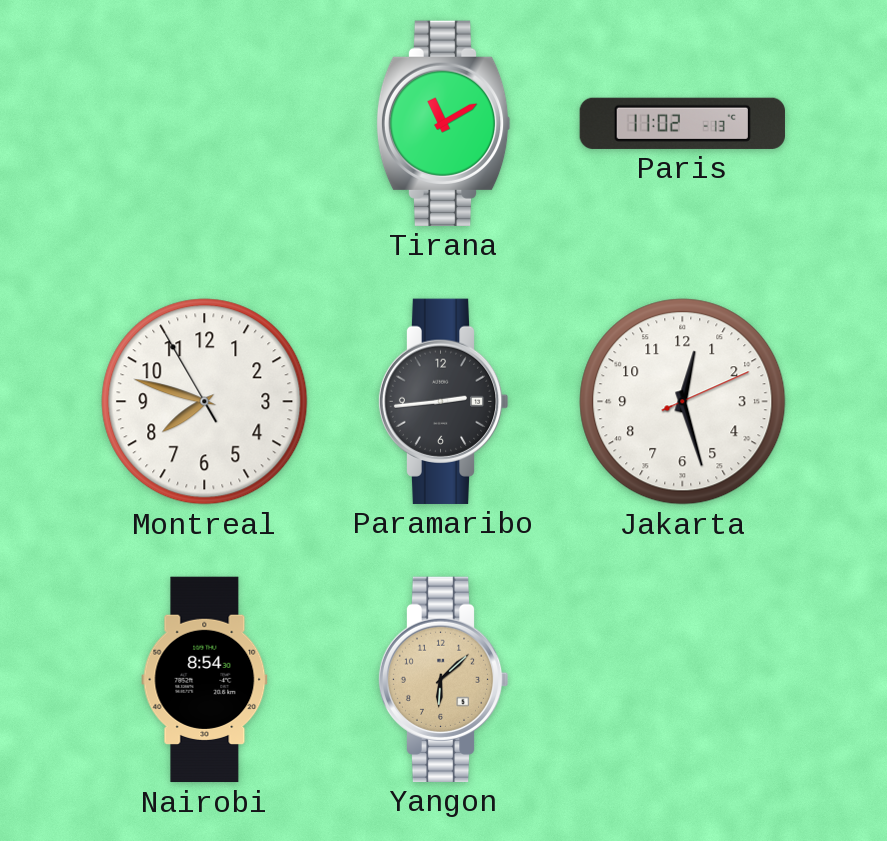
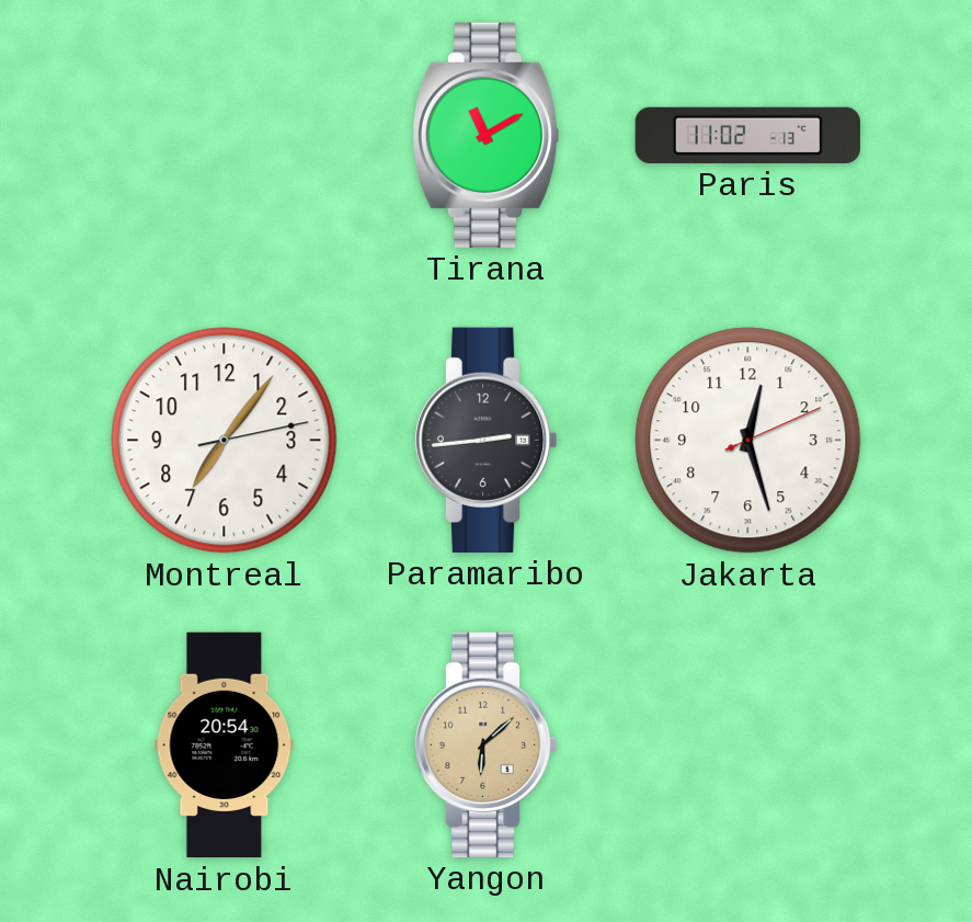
Montreal: 7:47 -> 7:06 (225, 441)
Nairobi: 8:54 -> 20:54 (225, 745)
